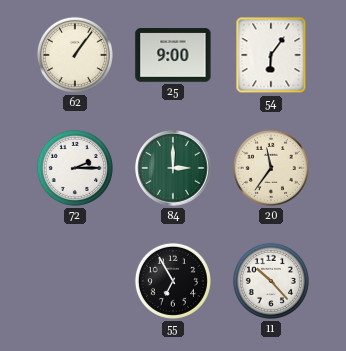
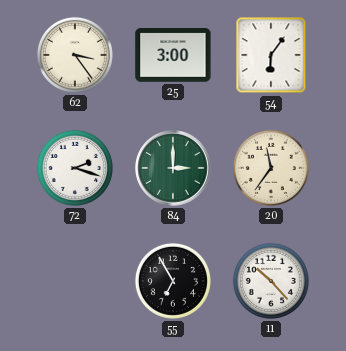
62: 1:06 -> 3:24 (75, 55)
25: 9:00 -> 3:00 (173, 55)
72: 2:15 -> 2:18 (75, 168)
